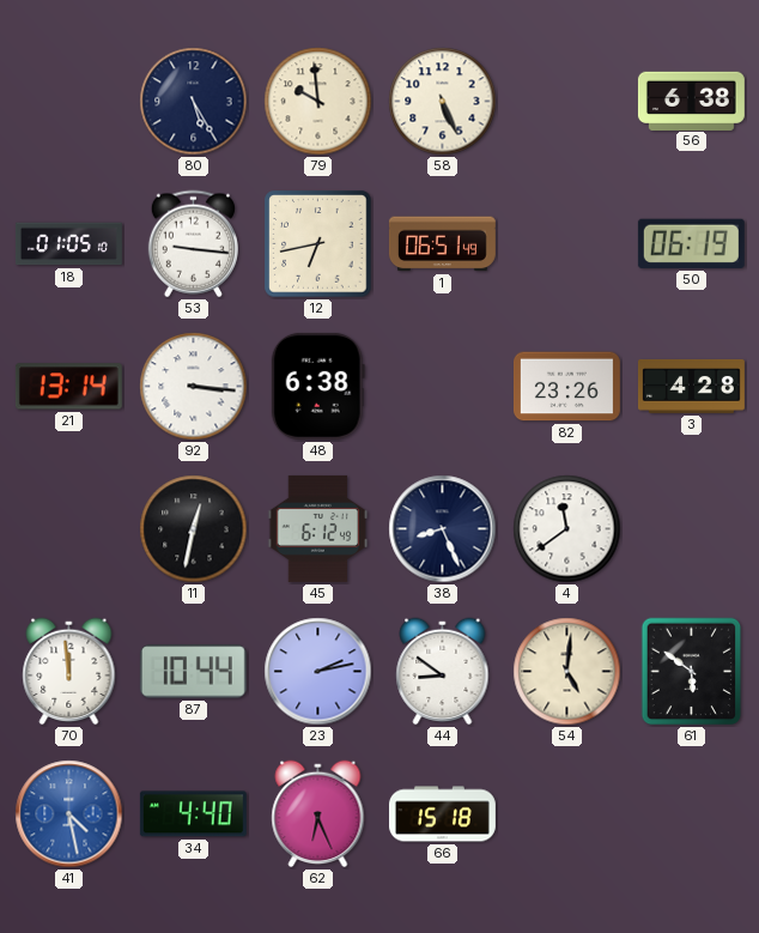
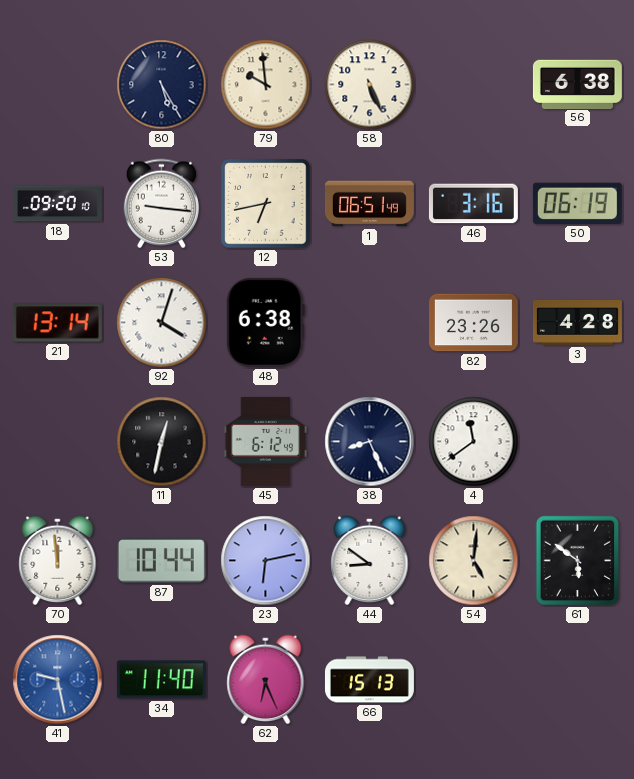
18: 01:05 -> 09:20 (57, 204)
46: none -> 3:16 (473, 204)
92: 3:16 -> 4:03 (162, 323)
23: 2:13 -> 6:13 (266, 561)
41: 4:28 -> 9:28 (58, 680)
34: 4:40 -> 11:40 (161, 680)
66: 15:18 -> 15:13 (369, 680)
